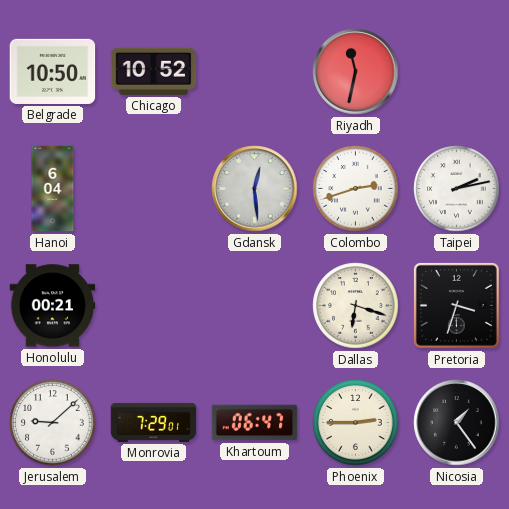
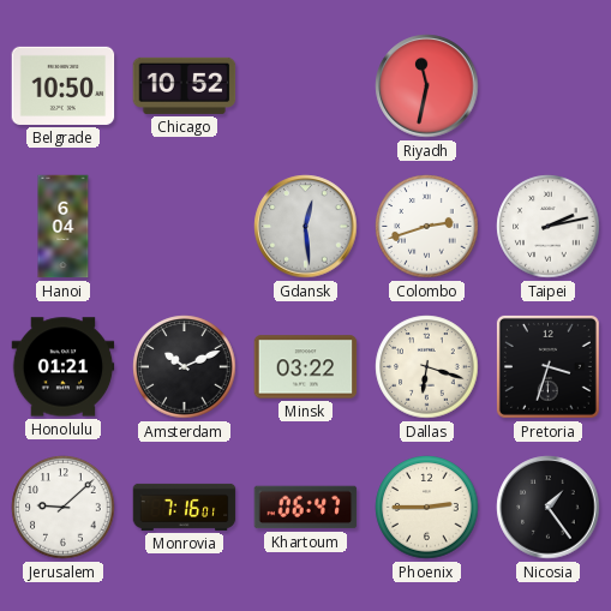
Honolulu: 00:21 -> 01:21 (64, 367)
Amsterdam: none -> 10:11 (185, 367)
Minsk: none -> 03:22 (306, 367)
Monrovia: 7:29 -> 7:16 (185, 507)
